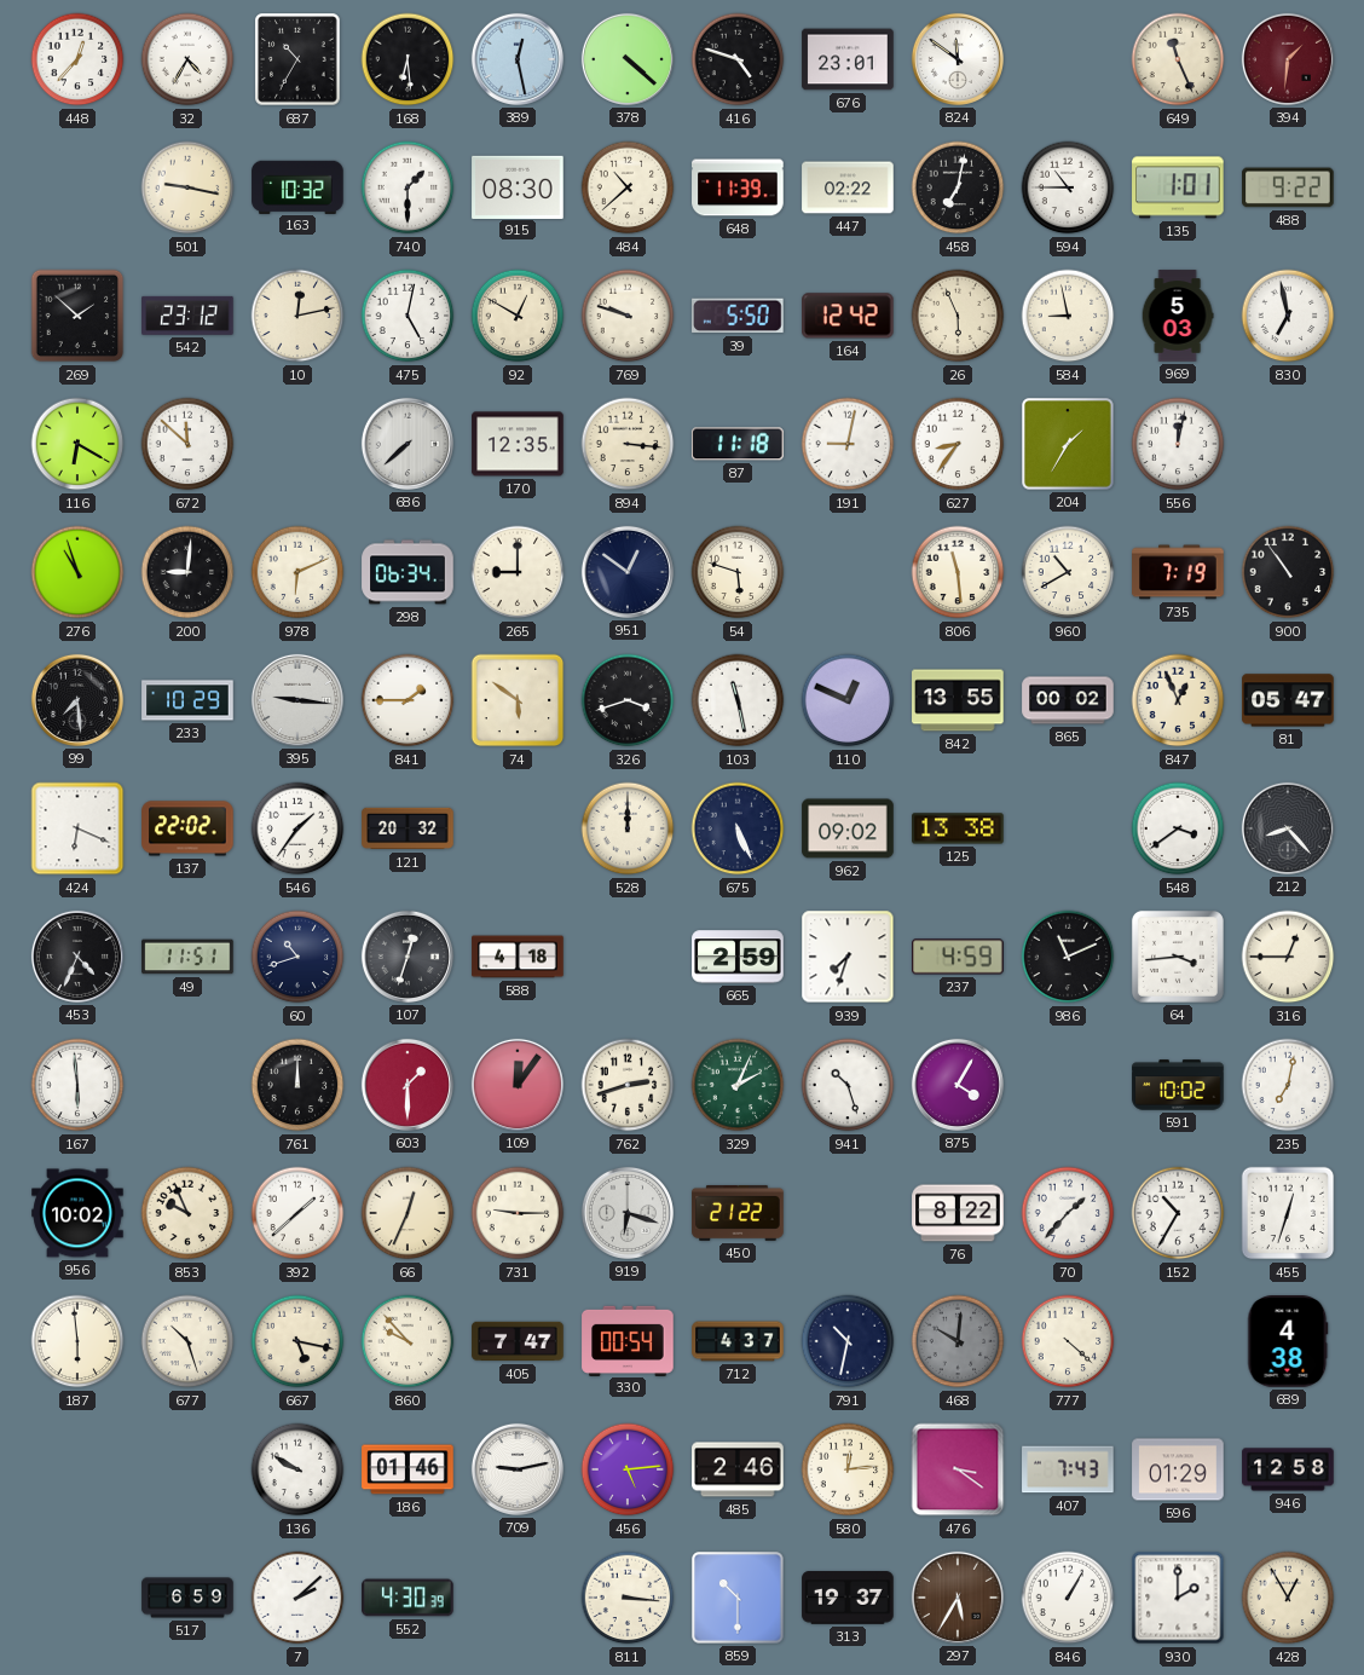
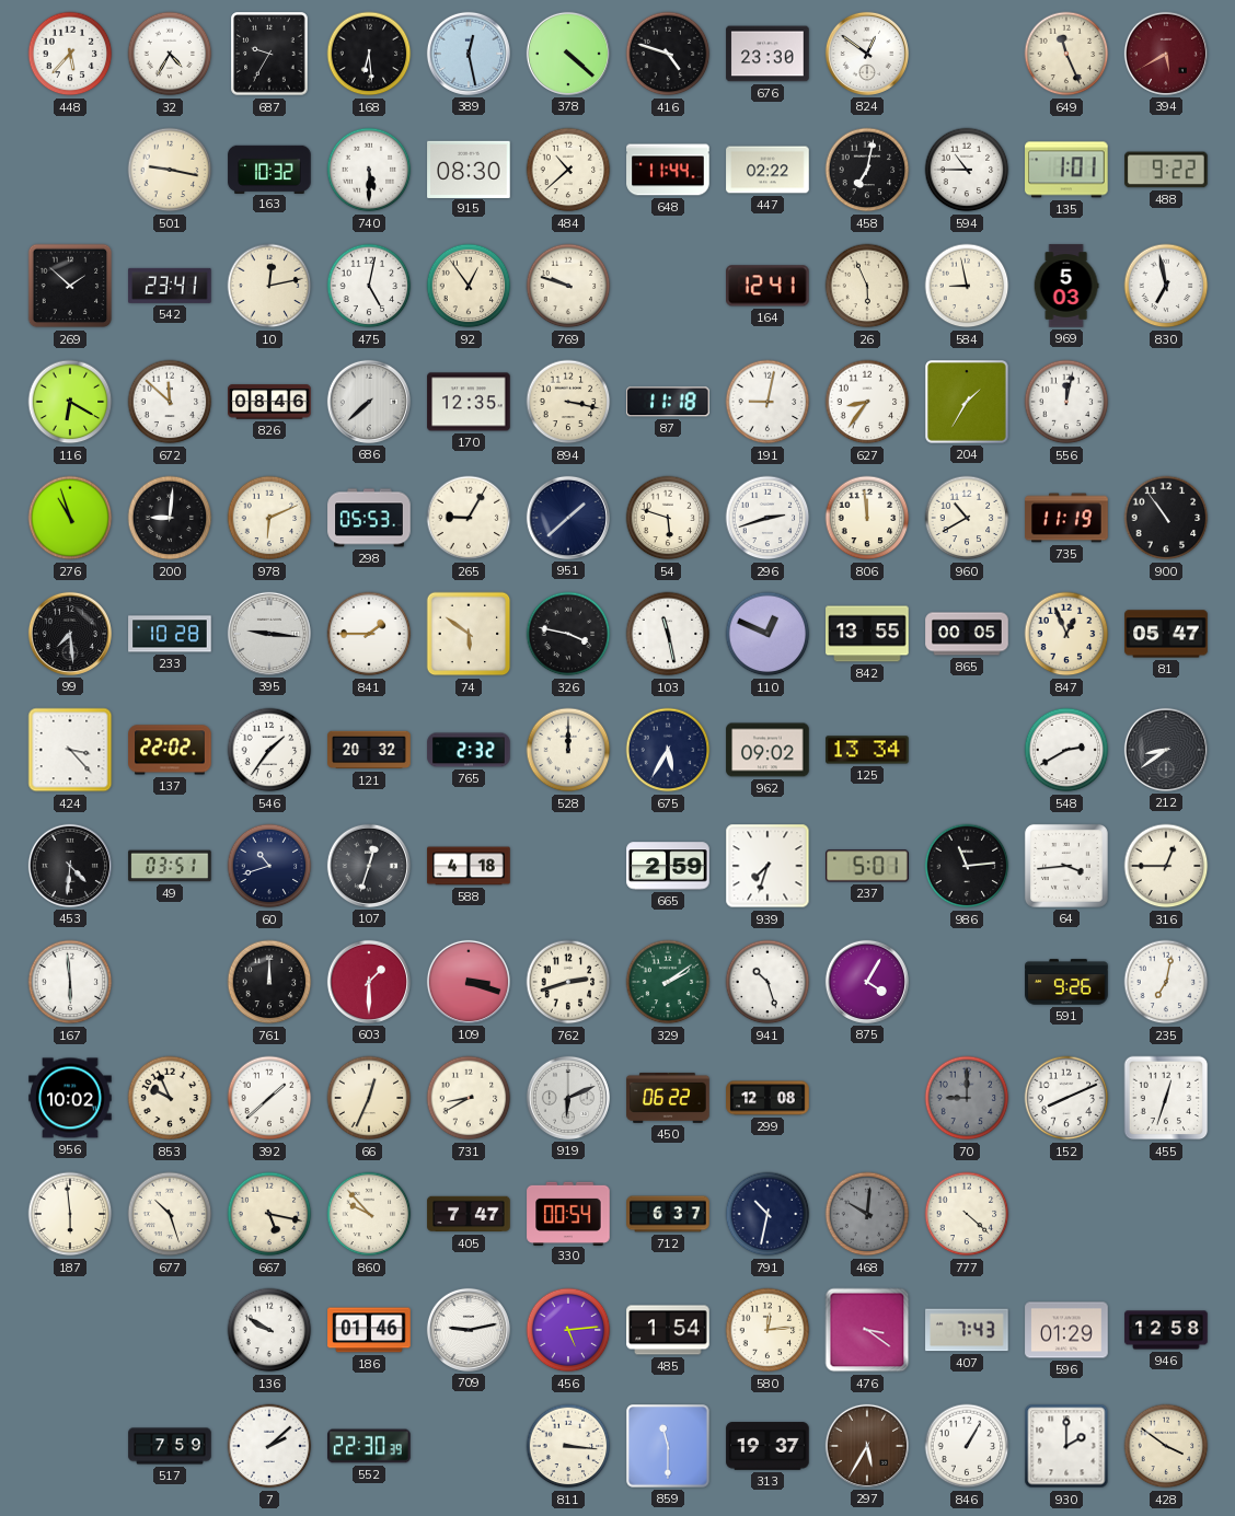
448: 12:37 -> 5:37 (70, 54)
687: 10:35 -> 9:35 (269, 54)
676: 23:01 -> 23:30 (767, 54)
824: 11:51 -> 12:51 (867, 54)
394: 1:31 -> 5:40 (1166, 54)
740: 1:30 -> 5:30 (369, 170)
648: 11:39 -> 11:44 (668, 170)
542: 23:12 -> 23:41 (170, 286)
92: 12:50 -> 12:54 (469, 286)
39: 5:50 -> none (739, 316)
164: 12:42 -> 12:41 (769, 286)
826: none -> 08:46 (269, 402)
894: 3:16 -> 3:17 (568, 402)
298: 06:34 -> 05:53 (369, 518)
265: 9:00 -> 9:05 (469, 518)
951: 12:51 -> 1:38 (568, 518)
296: none -> 2:42 (767, 518)
806: 11:29 -> 11:59 (867, 518)
735: 7:19 -> 11:19 (1066, 518)
233: 10:29 -> 10:28 (170, 634)
326: 3:42 -> 3:47 (568, 634)
865: 00:02 -> 00:05 (967, 634)
424: 6:19 -> 3:23 (70, 750)
765: none -> 2:32 (469, 750)
675: 5:26 -> 5:35 (668, 750)
125: 13:38 -> 13:34 (867, 750)
548: 3:39 -> 2:40 (1066, 750)
212: 8:23 -> 8:39 (1166, 750)
453: 4:34 -> 4:31 (70, 866)
49: 11:51 -> 03:51 (170, 866)
237: 4:59 -> 5:01 (867, 866)
986: 11:11 -> 11:14 (967, 866)
109: 12:06 -> 3:18 (469, 982)
329: 2:04 -> 2:09 (668, 982)
591: 10:02 -> 9:26 (1066, 982)
731: 9:15 -> 8:40 (469, 1098)
919: 6:18 -> 6:11 (568, 1098)
450: 21:22 -> 06:22 (668, 1098)
299: none -> 12:08 (767, 1098)
76: 8:22 -> none (958, 1213)
70: 1:37 -> 9:00 (967, 1098)
70 dial: white -> grey (967, 1098)
152: 10:35 -> 8:11 (1066, 1098)
712: 4:37 -> 6:37 (668, 1214)
689: 4:38 -> none (1288, 1341)
485: 2:46 -> 1:54 (668, 1330)
517: 6:59 -> 7:59 (170, 1446)
552: 4:30 -> 22:30 (369, 1446)
859: 10:30 -> 11:30 (668, 1446)
428: 12:55 -> 3:51 (1166, 1446)
